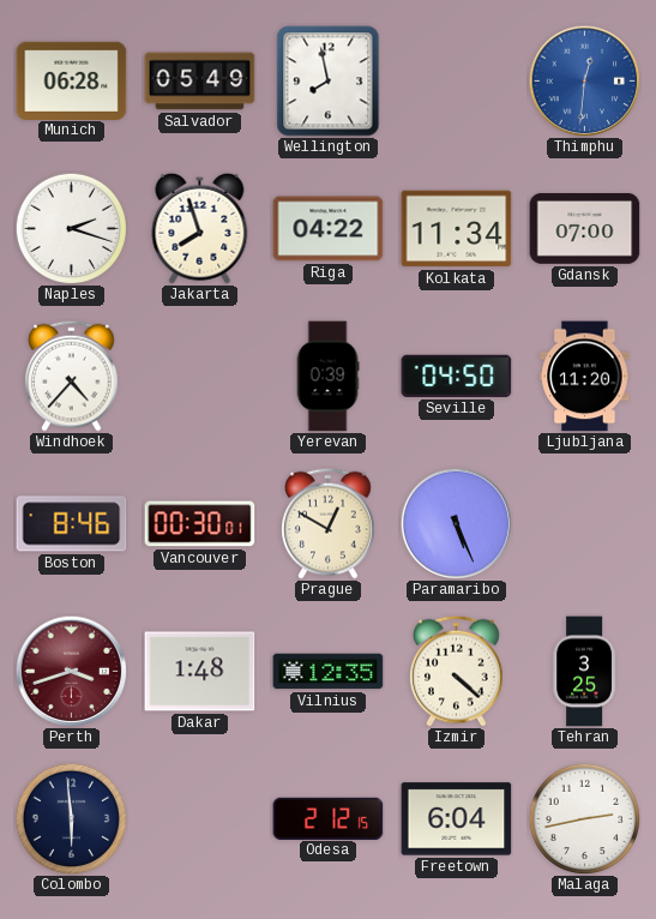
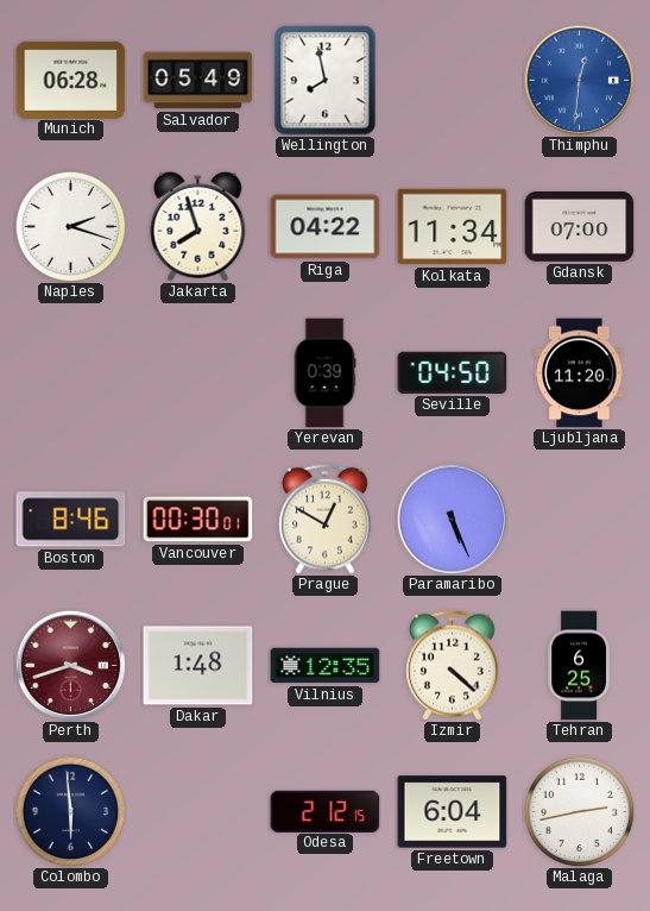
Windhoek: 4:37 -> none (72, 376)
Tehran: 3:25 -> 6:25 (579, 666)
